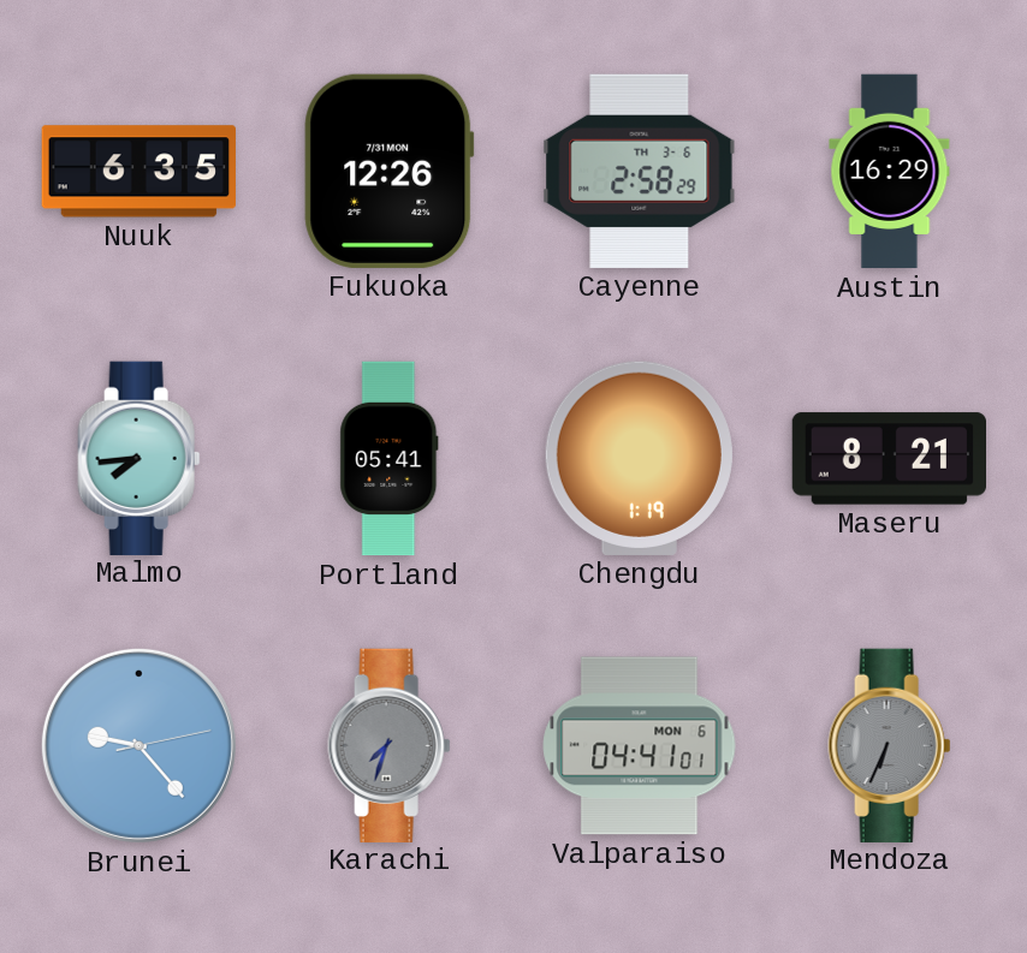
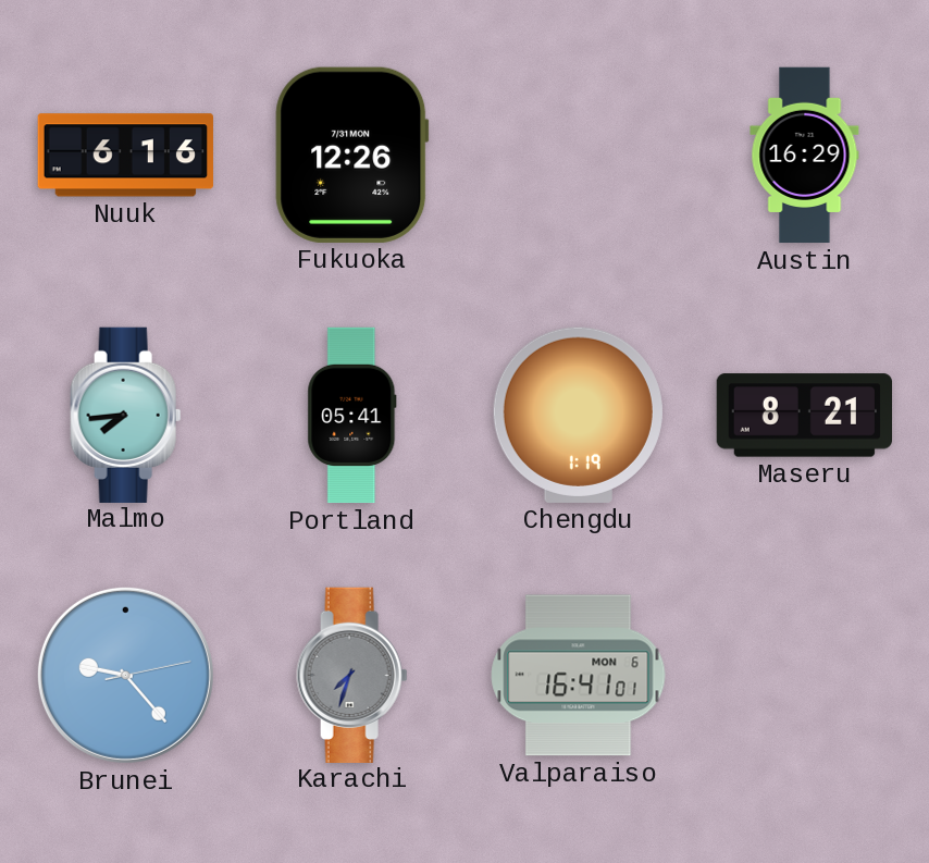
Nuuk: 6:35 -> 6:16 (125, 156)
Cayenne: 2:58 -> none (640, 171)
Valparaiso: 04:41 -> 16:41 (579, 676)
Mendoza: 6:34 -> none (890, 745)
